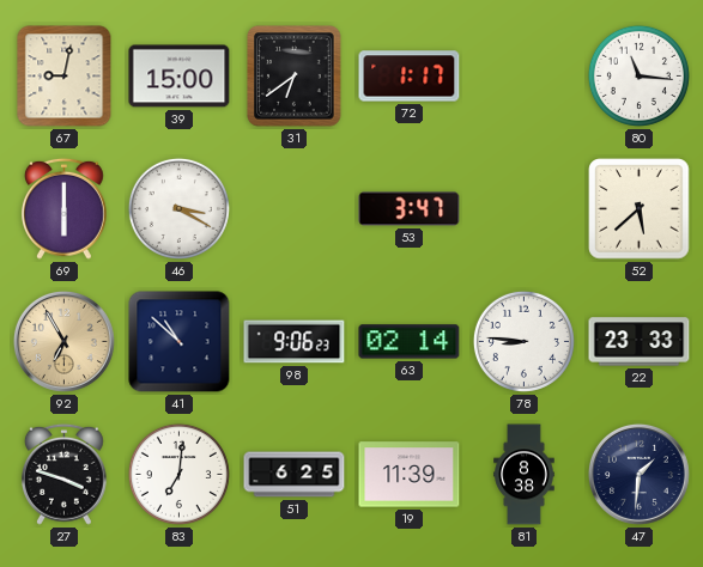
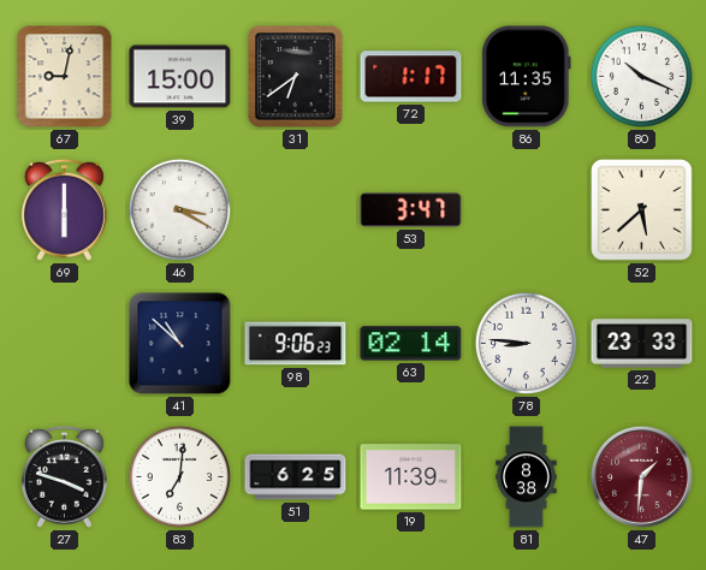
86: none -> 11:35 (527, 77)
80: 11:16 -> 10:19 (641, 76)
92: 6:55 -> none (63, 341)
47 dial: navy -> burgundy (641, 476)
